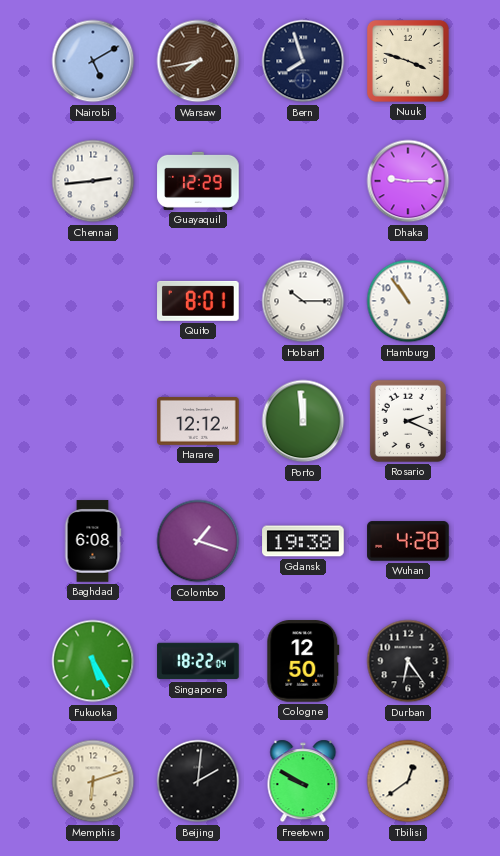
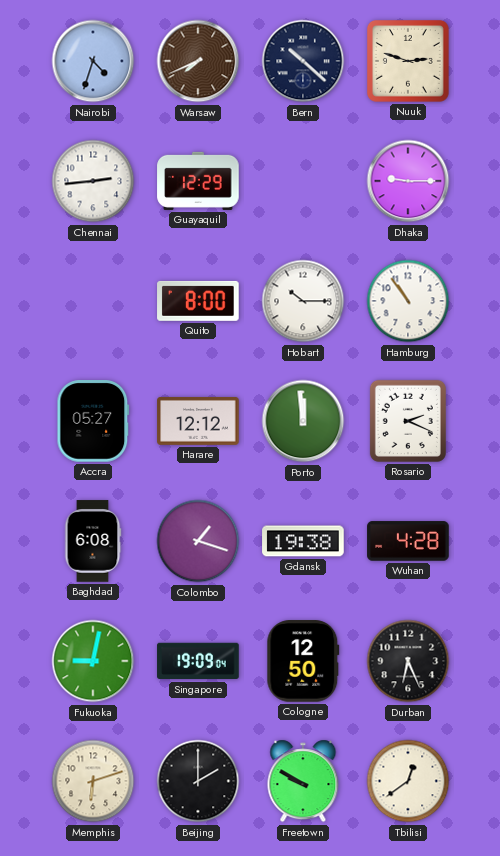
Nairobi: 5:10 -> 4:33 (93, 61)
Warsaw: 7:43 -> 7:41 (198, 61)
Bern: 7:57 -> 10:22 (303, 61)
Nuuk: 3:48 -> 2:48 (408, 61)
Quito: 8:01 -> 8:00 (198, 301)
Accra: none -> 05:27 (93, 421)
Fukuoka: 5:25 -> 9:02 (93, 661)
Singapore: 18:22 -> 19:09 (198, 661)
Durban: 6:24 -> 6:26 (408, 661)
Beijing: 2:01 -> 2:00 (198, 781)
